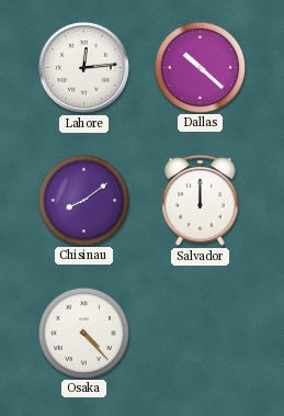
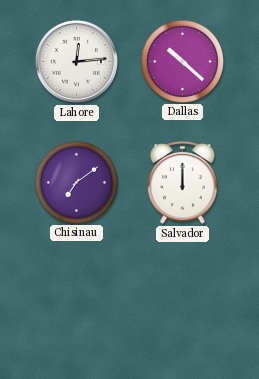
Chisinau: 8:09 -> 7:09 (76, 182)
Osaka: 4:23 -> none (83, 333)
